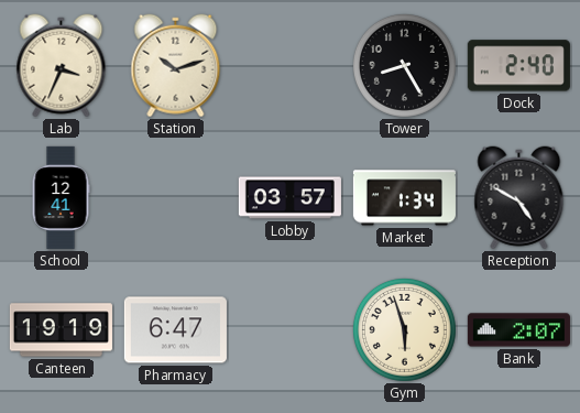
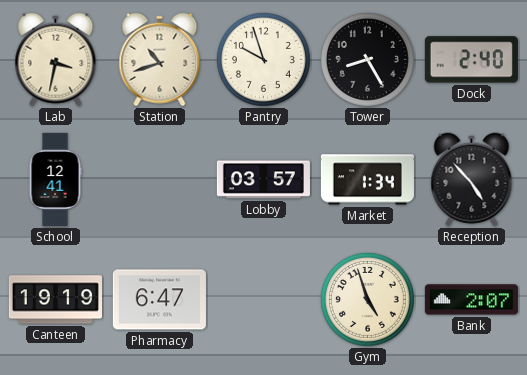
Lab: 3:34 -> 3:32 (56, 60)
Station: 10:12 -> 10:42 (160, 60)
Pantry: none -> 9:57 (263, 59)
Reception: 4:50 -> 4:53 (472, 180)
Gym: 5:57 -> 4:57 (367, 299)
